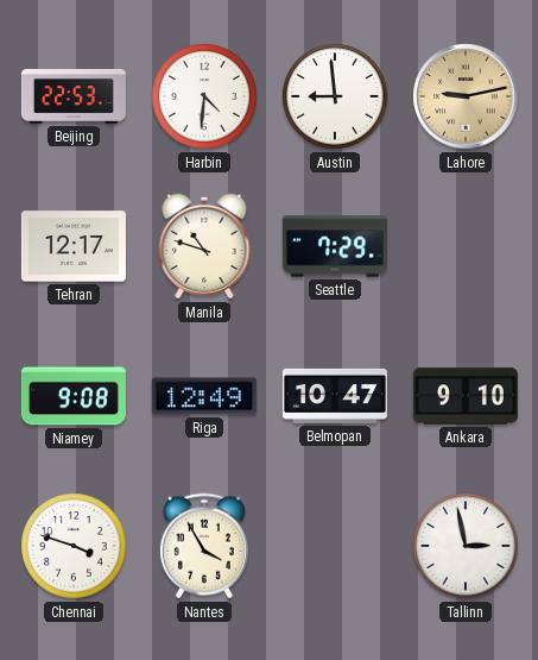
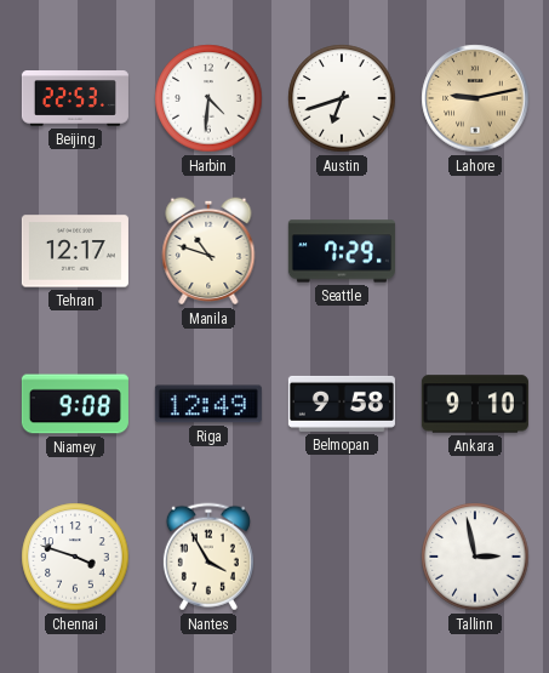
Austin: 8:59 -> 6:42 (342, 98)
Belmopan: 10:47 -> 9:58 (342, 404)
